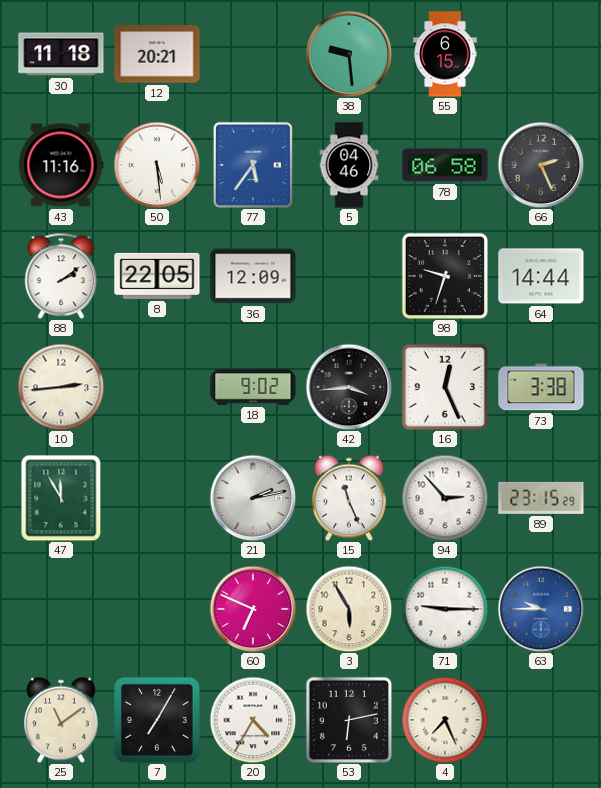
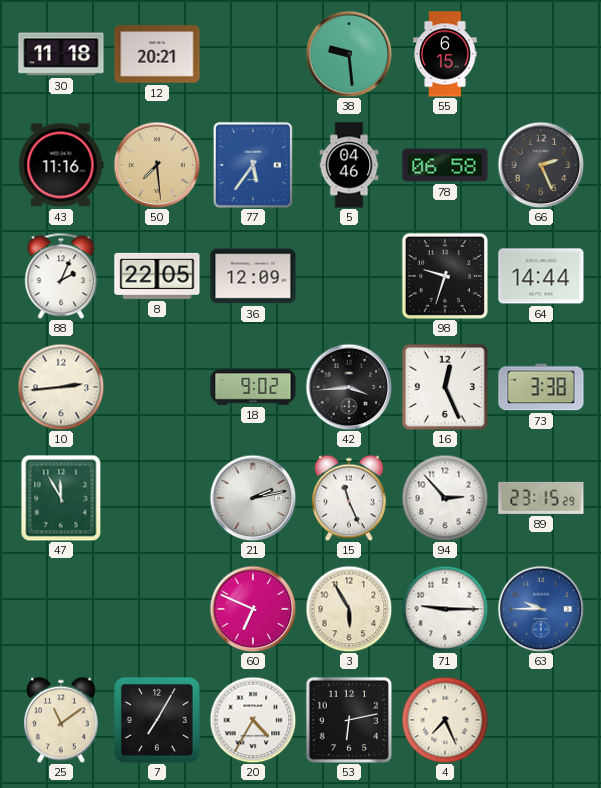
50: 5:29 -> 7:29 (157, 165)
50 dial: white -> champagne (157, 165)
88: 2:09 -> 2:04 (61, 276)
